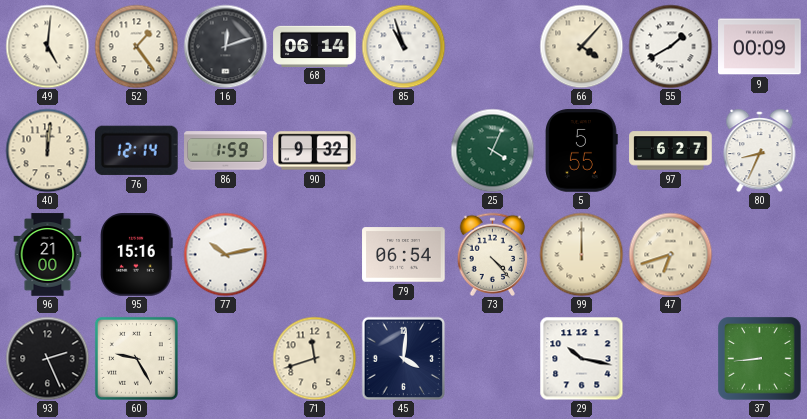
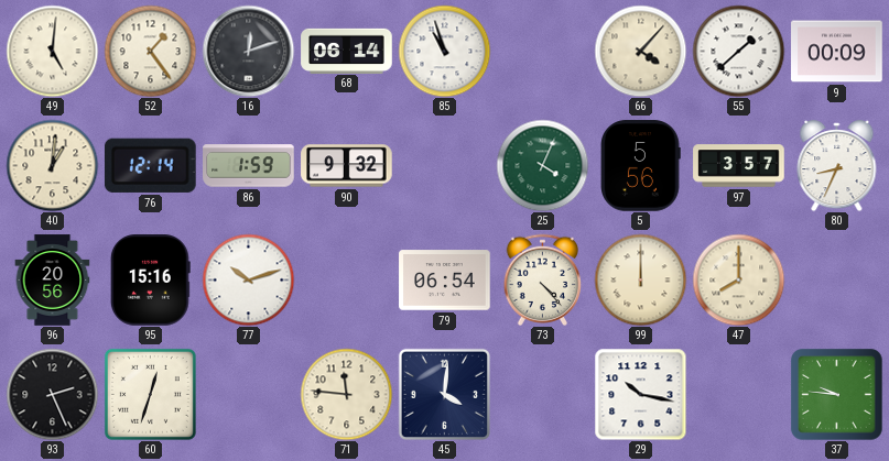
55: 1:40 -> 1:38 (738, 51)
40: 12:01 -> 1:01 (52, 165)
5: 5:55 -> 5:56 (641, 166)
97: 6:27 -> 3:57 (739, 166)
96: 21:00 -> 20:56 (53, 281)
77: 10:13 -> 10:12 (248, 279)
47: 6:42 -> 8:00 (738, 279)
60: 9:25 -> 12:33 (150, 394)
71: 11:42 -> 11:46 (346, 394)
37: 8:44 -> 9:46 (836, 394)
